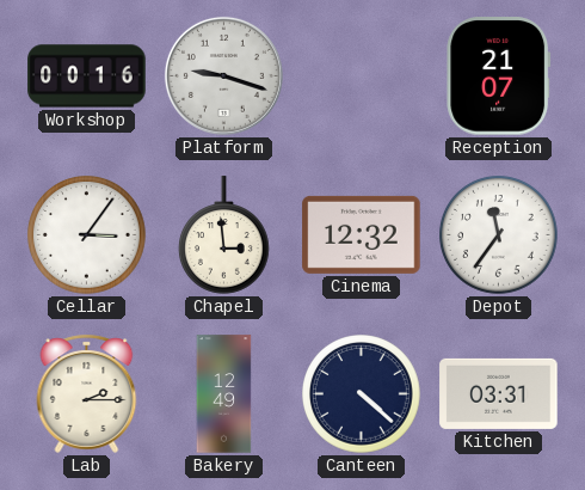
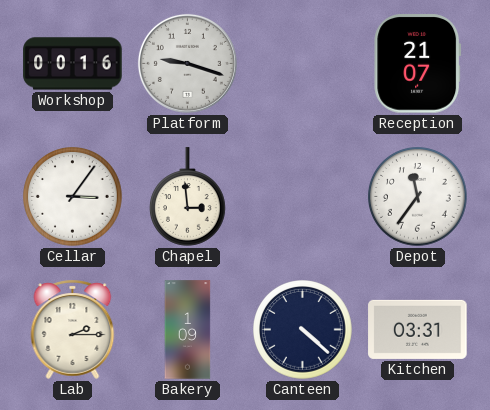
Cinema: 12:32 -> none (362, 234)
Bakery: 12:49 -> 1:09 (188, 330)
